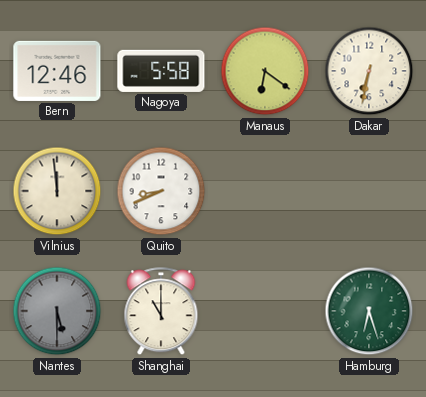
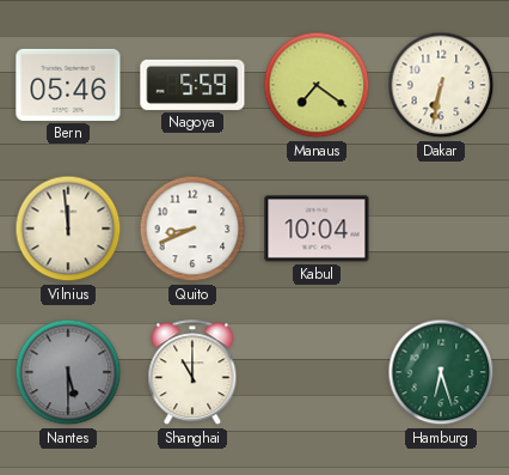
Bern: 12:46 -> 05:46 (68, 85)
Nagoya: 5:58 -> 5:59 (192, 85)
Manaus: 6:21 -> 7:21 (317, 85)
Kabul: none -> 10:04 (317, 229)
